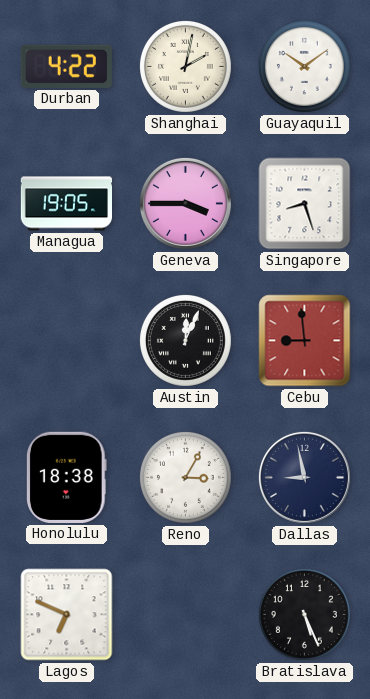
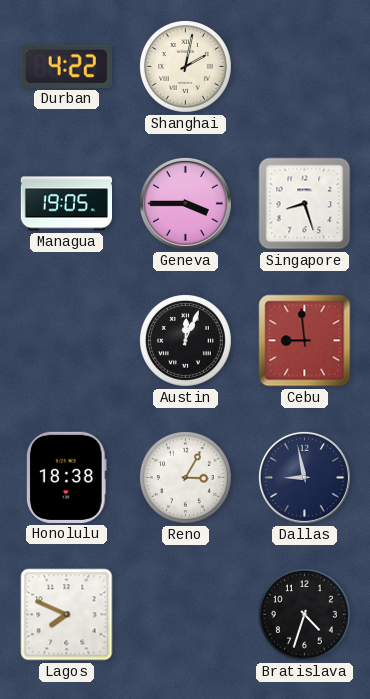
Guayaquil: 10:09 -> none (304, 66)
Lagos: 6:49 -> 7:49 (67, 615)
Bratislava: 5:26 -> 4:33 (304, 614)
